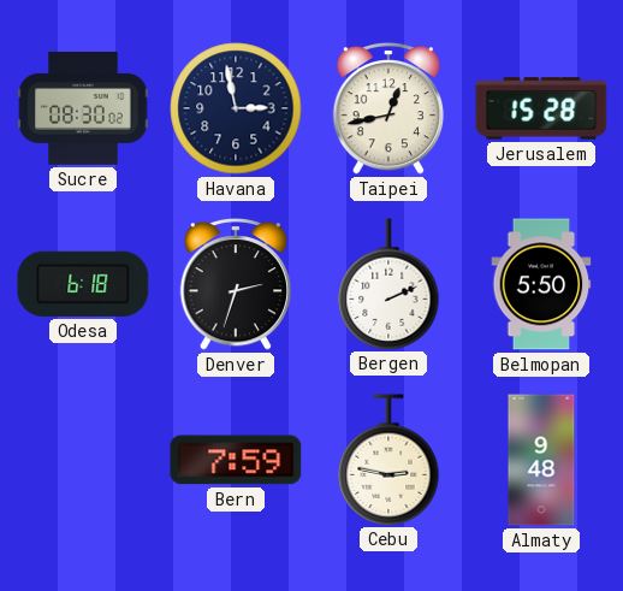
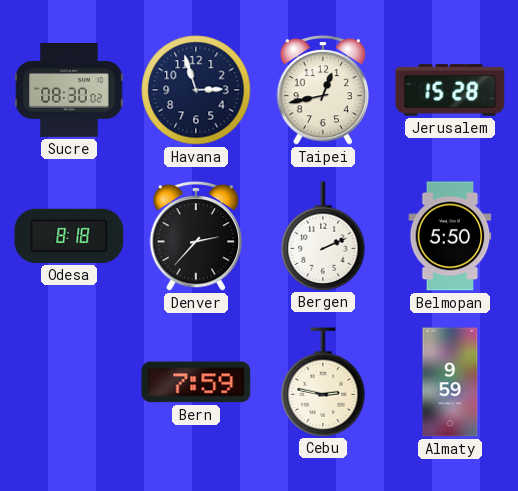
Havana: 2:58 -> 2:57 (196, 90)
Odesa: 6:18 -> 8:18 (69, 236)
Denver: 2:33 -> 2:37 (196, 236)
Almaty: 9:48 -> 9:59 (450, 382)
